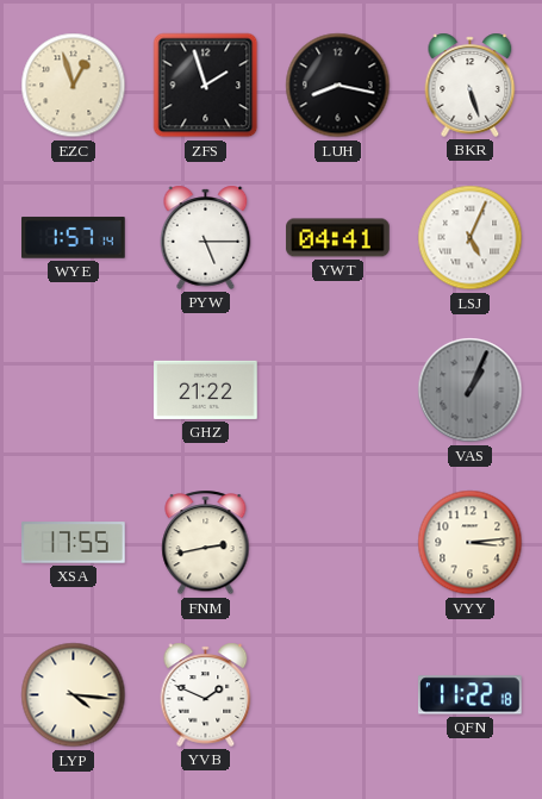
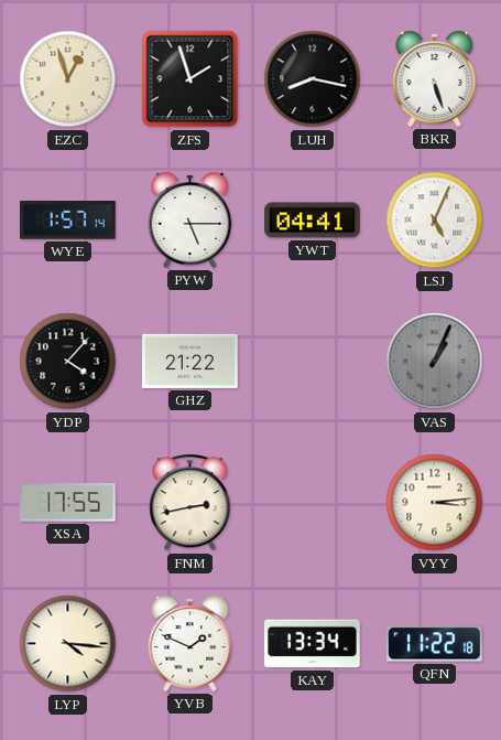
YDP: none -> 4:07 (68, 362)
KAY: none -> 13:34 (313, 644)
